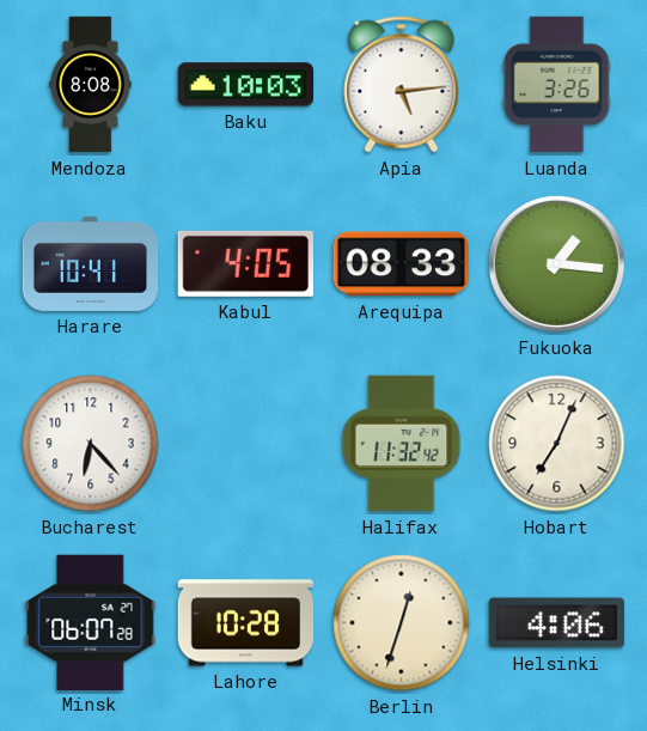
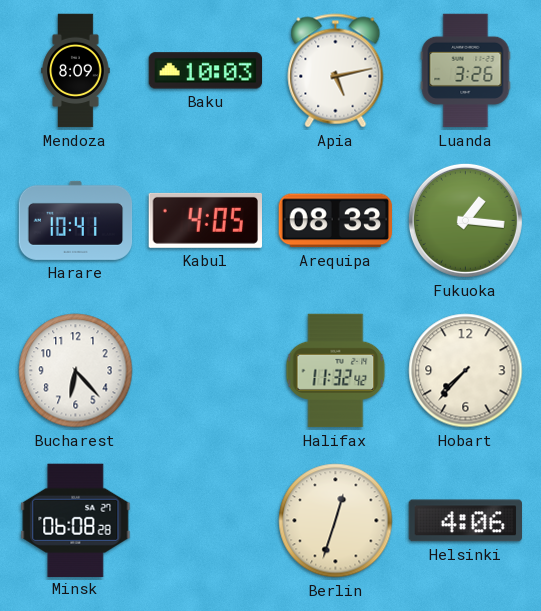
Mendoza: 8:08 -> 8:09 (76, 71)
Apia: 5:14 -> 5:13 (336, 71)
Hobart: 7:04 -> 7:37 (466, 371)
Minsk: 06:07 -> 06:08 (76, 520)
Lahore: 10:28 -> none (246, 623)
